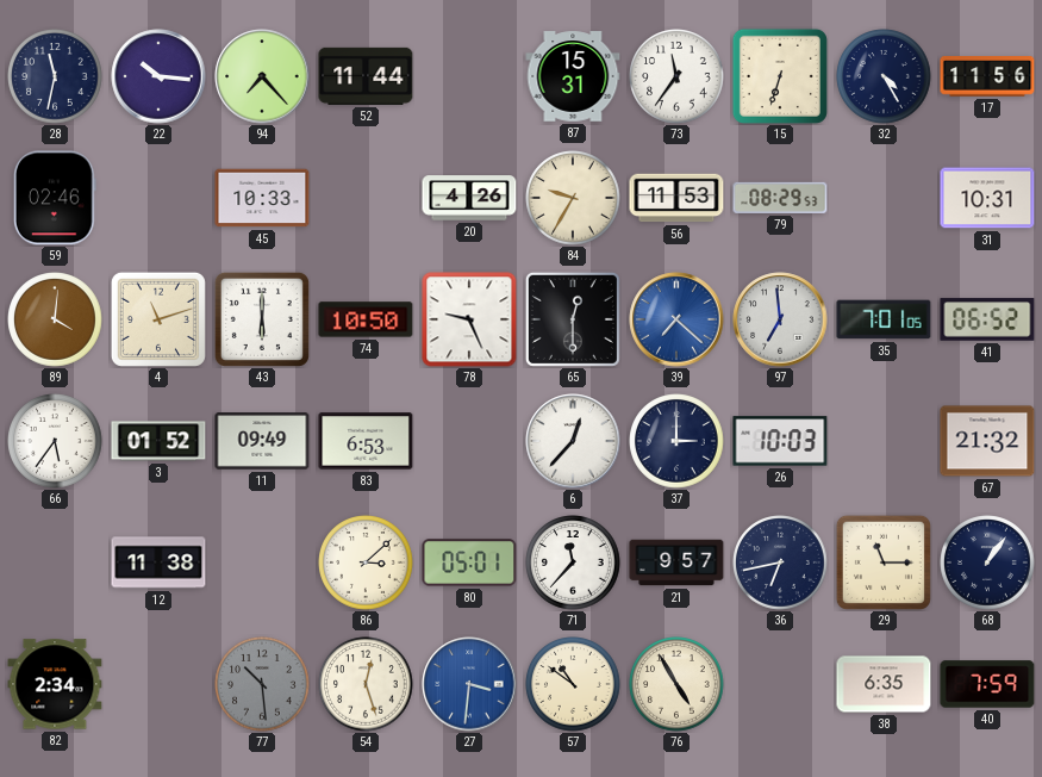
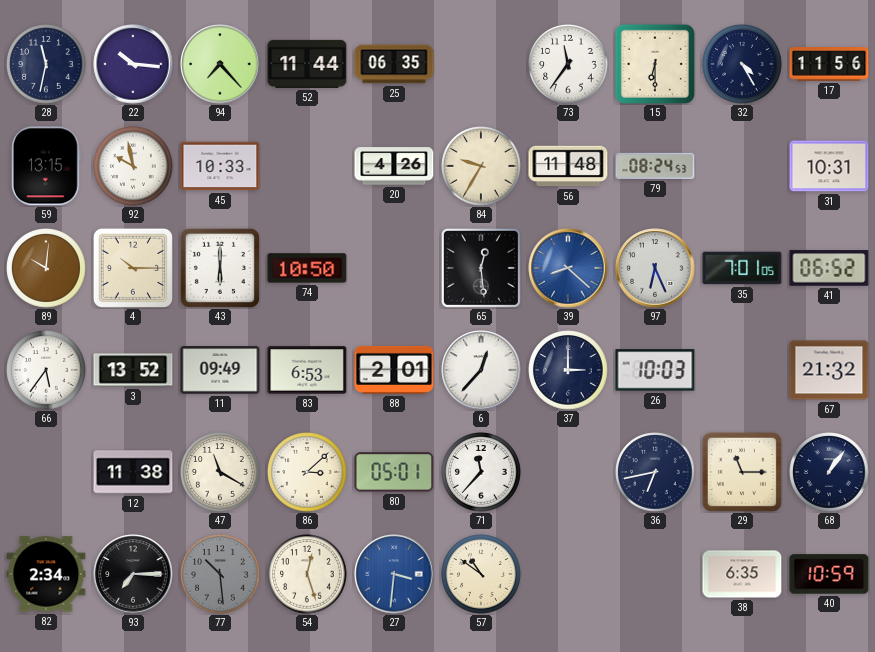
25: none -> 06:35 (394, 64)
87: 15:31 -> none (573, 76)
15: 6:33 -> 6:30 (655, 64)
59: 02:46 -> 13:15 (46, 166)
92: none -> 9:58 (133, 166)
56: 11:53 -> 11:48 (568, 166)
79: 08:29 -> 08:24 (655, 166)
89: 4:01 -> 10:01 (46, 268)
4: 11:12 -> 10:15 (133, 268)
78: 9:26 -> none (469, 319)
65: 12:30 -> 12:29 (481, 268)
39: 7:22 -> 8:22 (568, 268)
97: 6:59 -> 6:26 (655, 268)
3: 01:52 -> 13:52 (133, 370)
88: none -> 2:01 (394, 370)
47: none -> 11:20 (220, 472)
21: 9:57 -> none (676, 562)
93: none -> 7:15 (133, 574)
76: 4:55 -> none (676, 684)
40: 7:59 -> 10:59 (829, 574)
